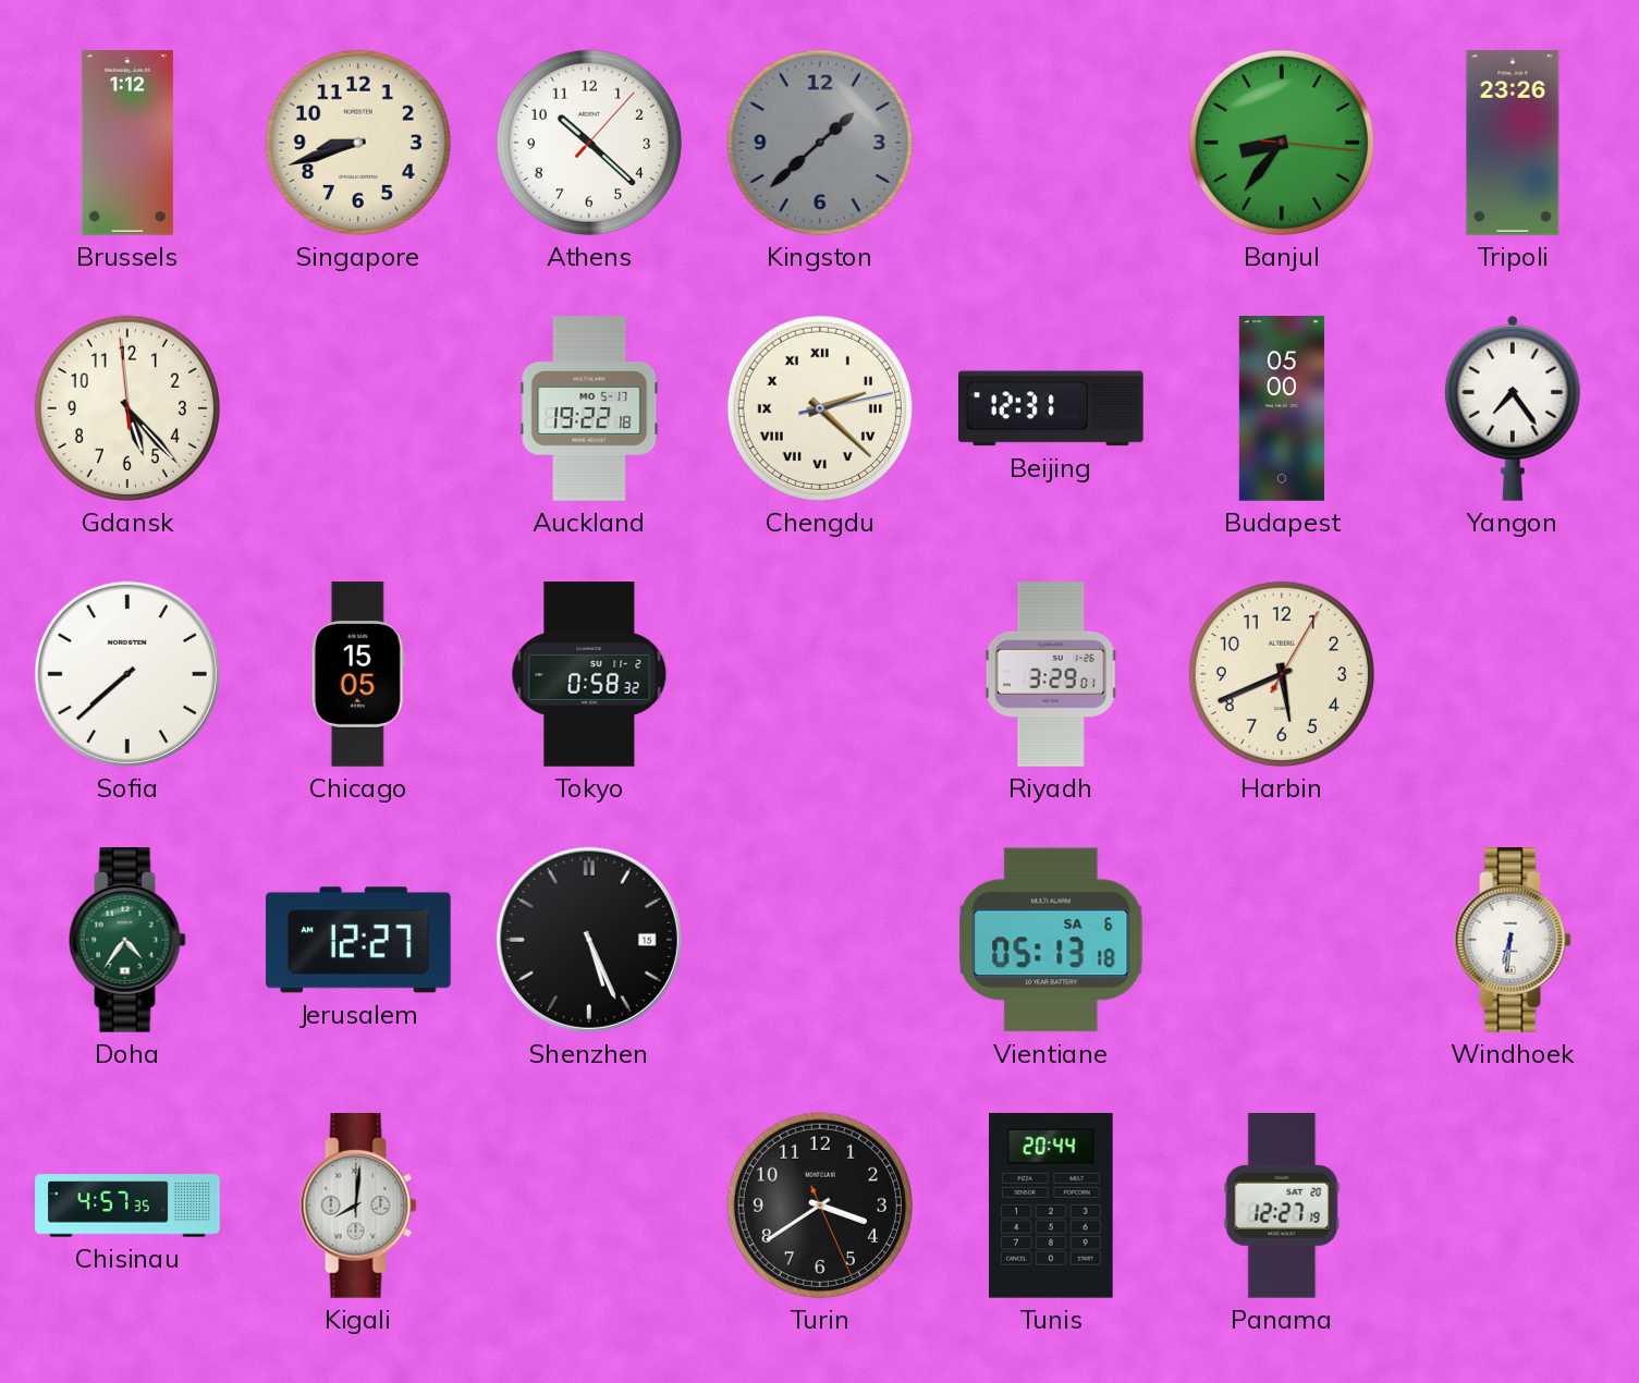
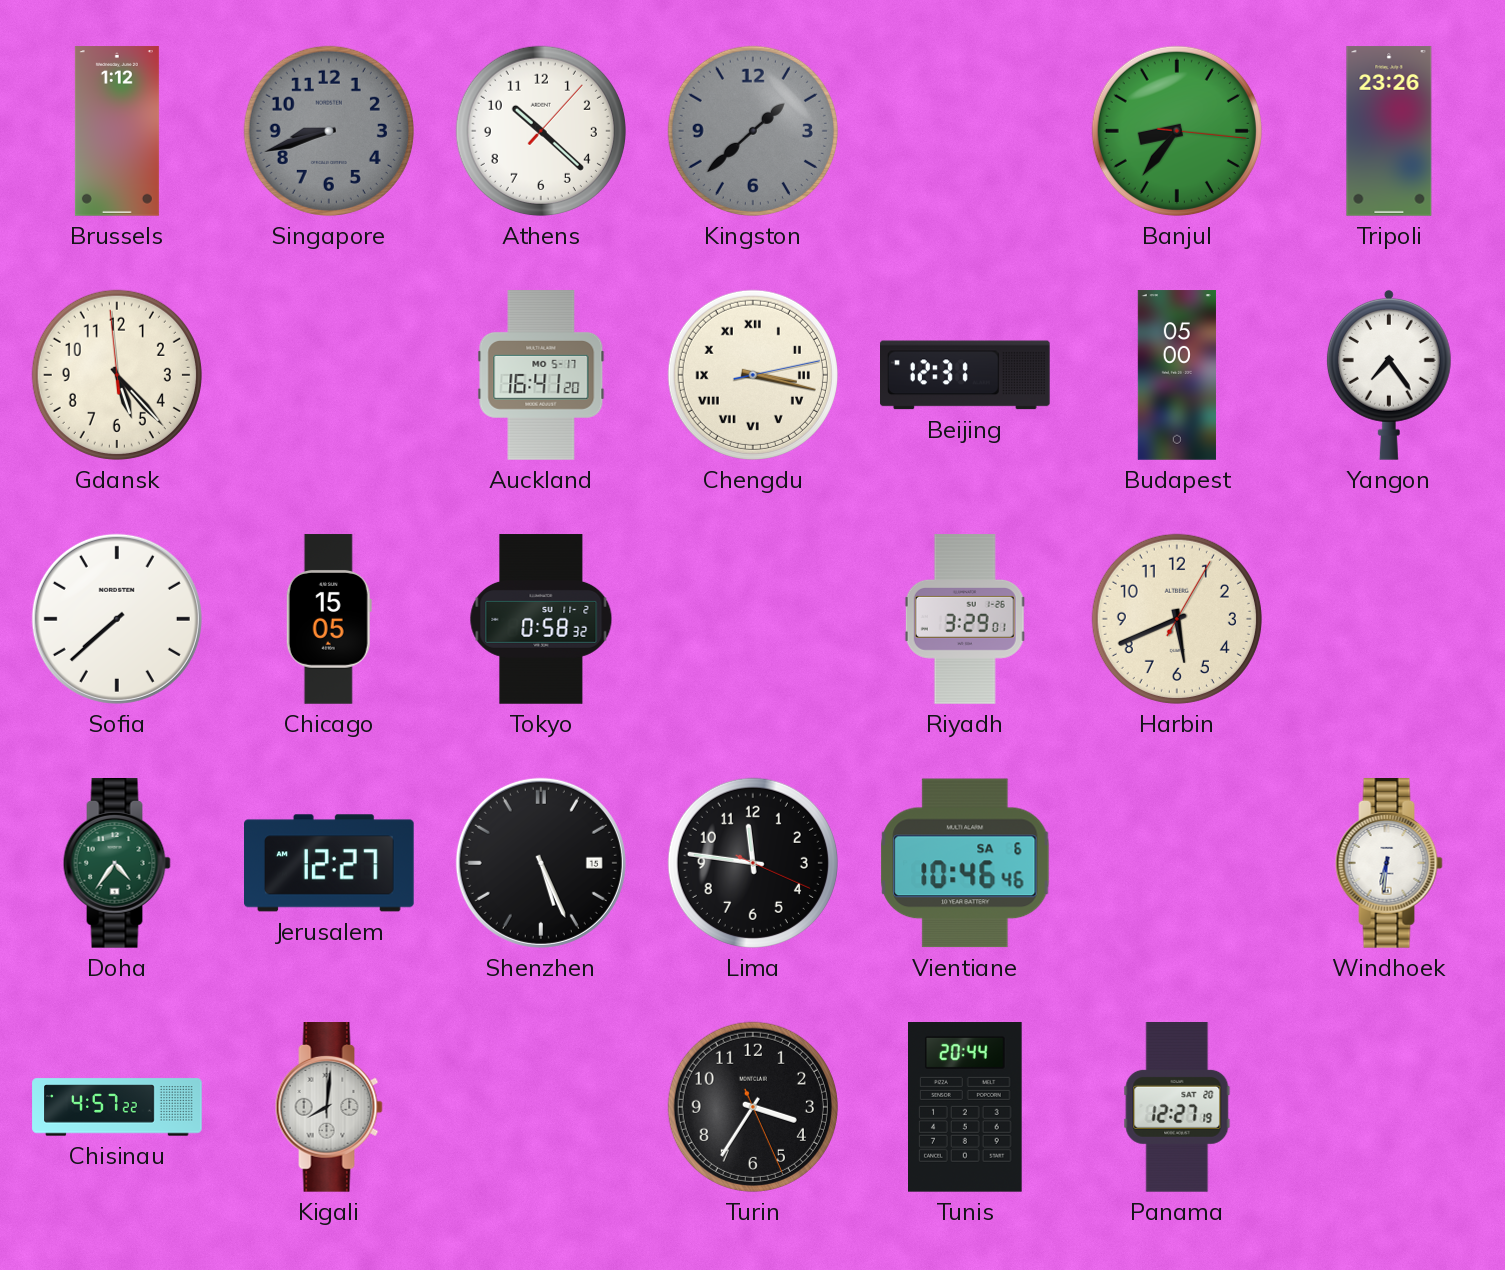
Singapore dial: cream -> grey (329, 131)
Auckland: 19:22 -> 16:41 (541, 375)
Chengdu: 2:22 -> 3:17 (753, 375)
Lima: none -> 11:46 (753, 863)
Vientiane: 05:13 -> 10:46 (965, 863)
Chisinau: 4:57:35 -> 4:57:22 (117, 1107)
Turin: 3:39 -> 3:35 (753, 1107)
